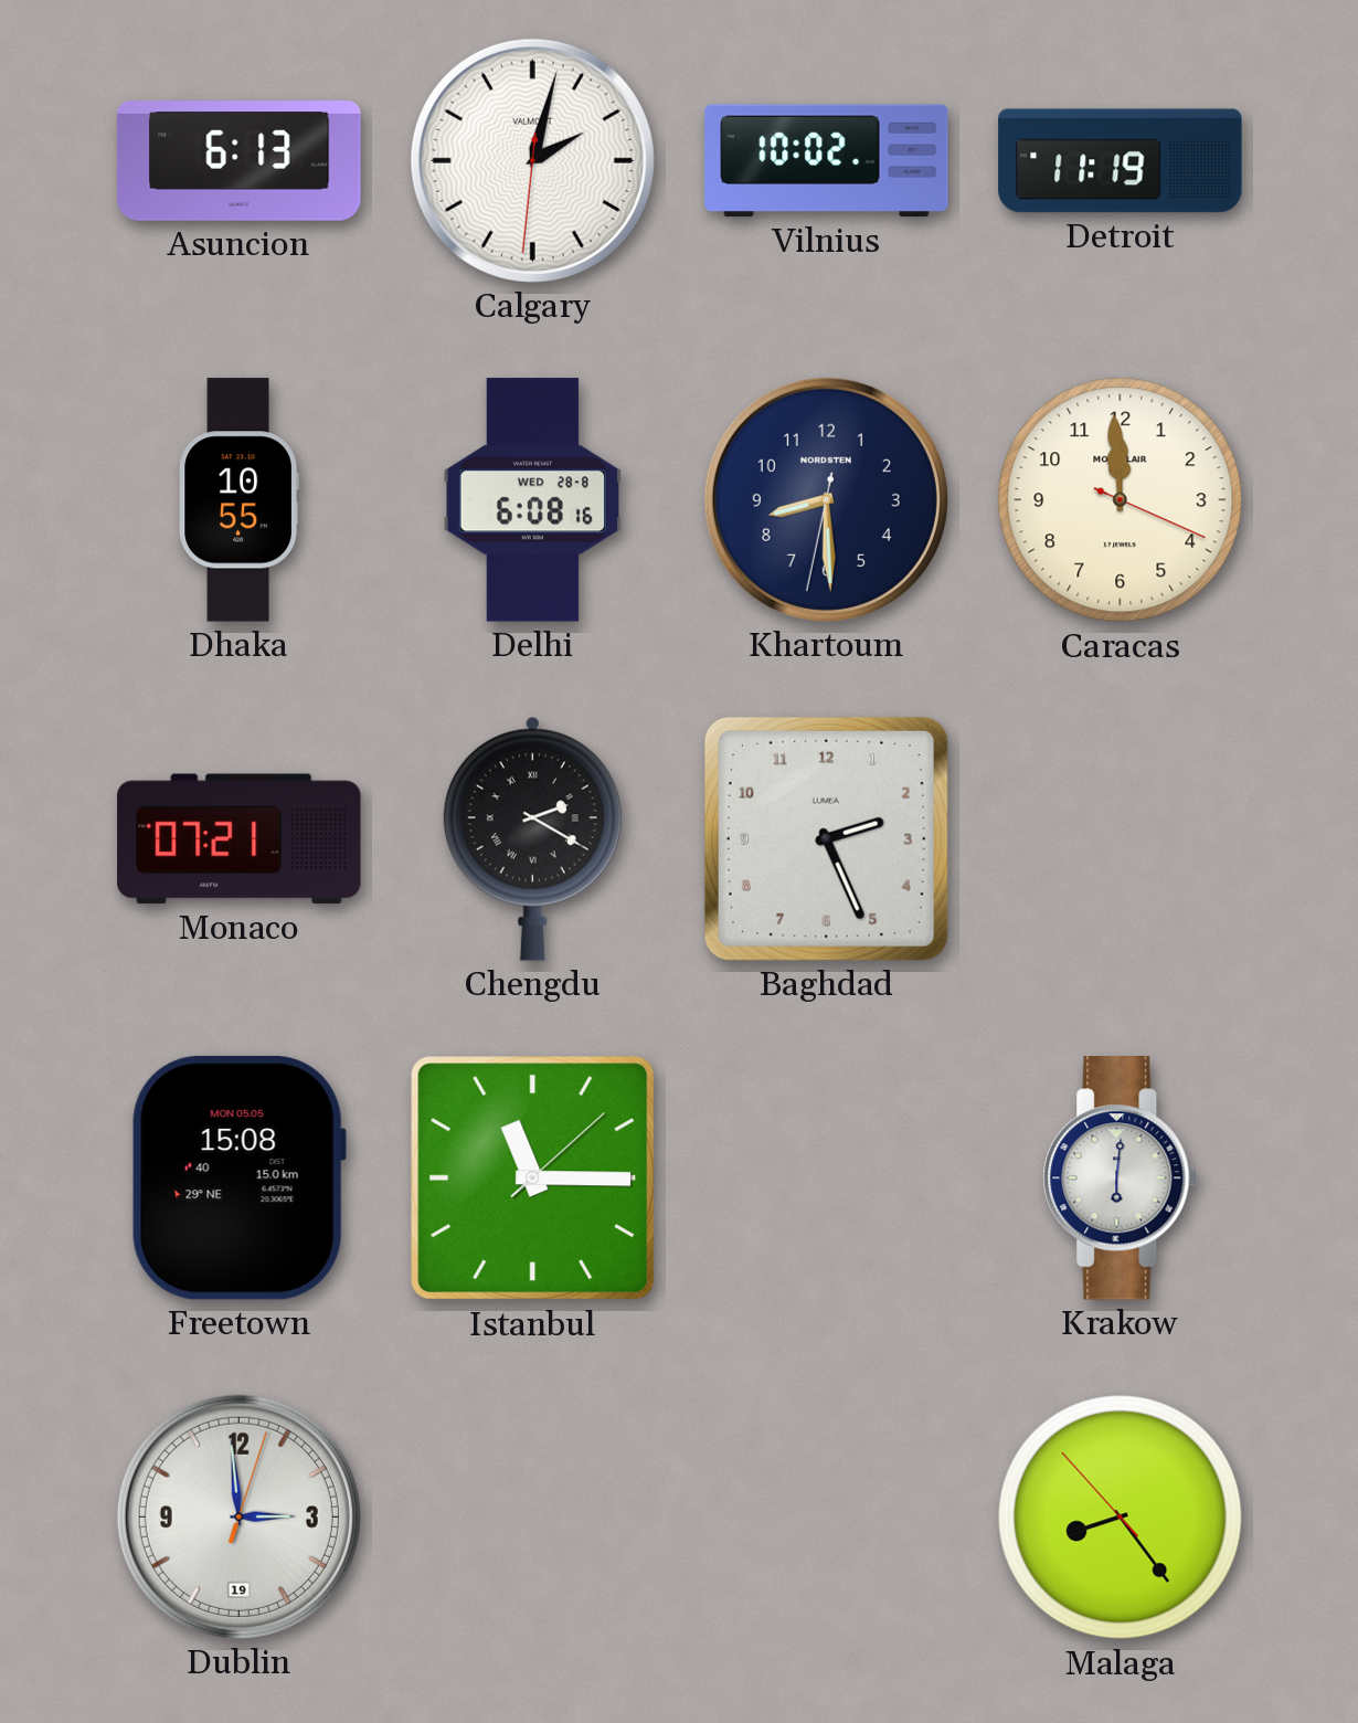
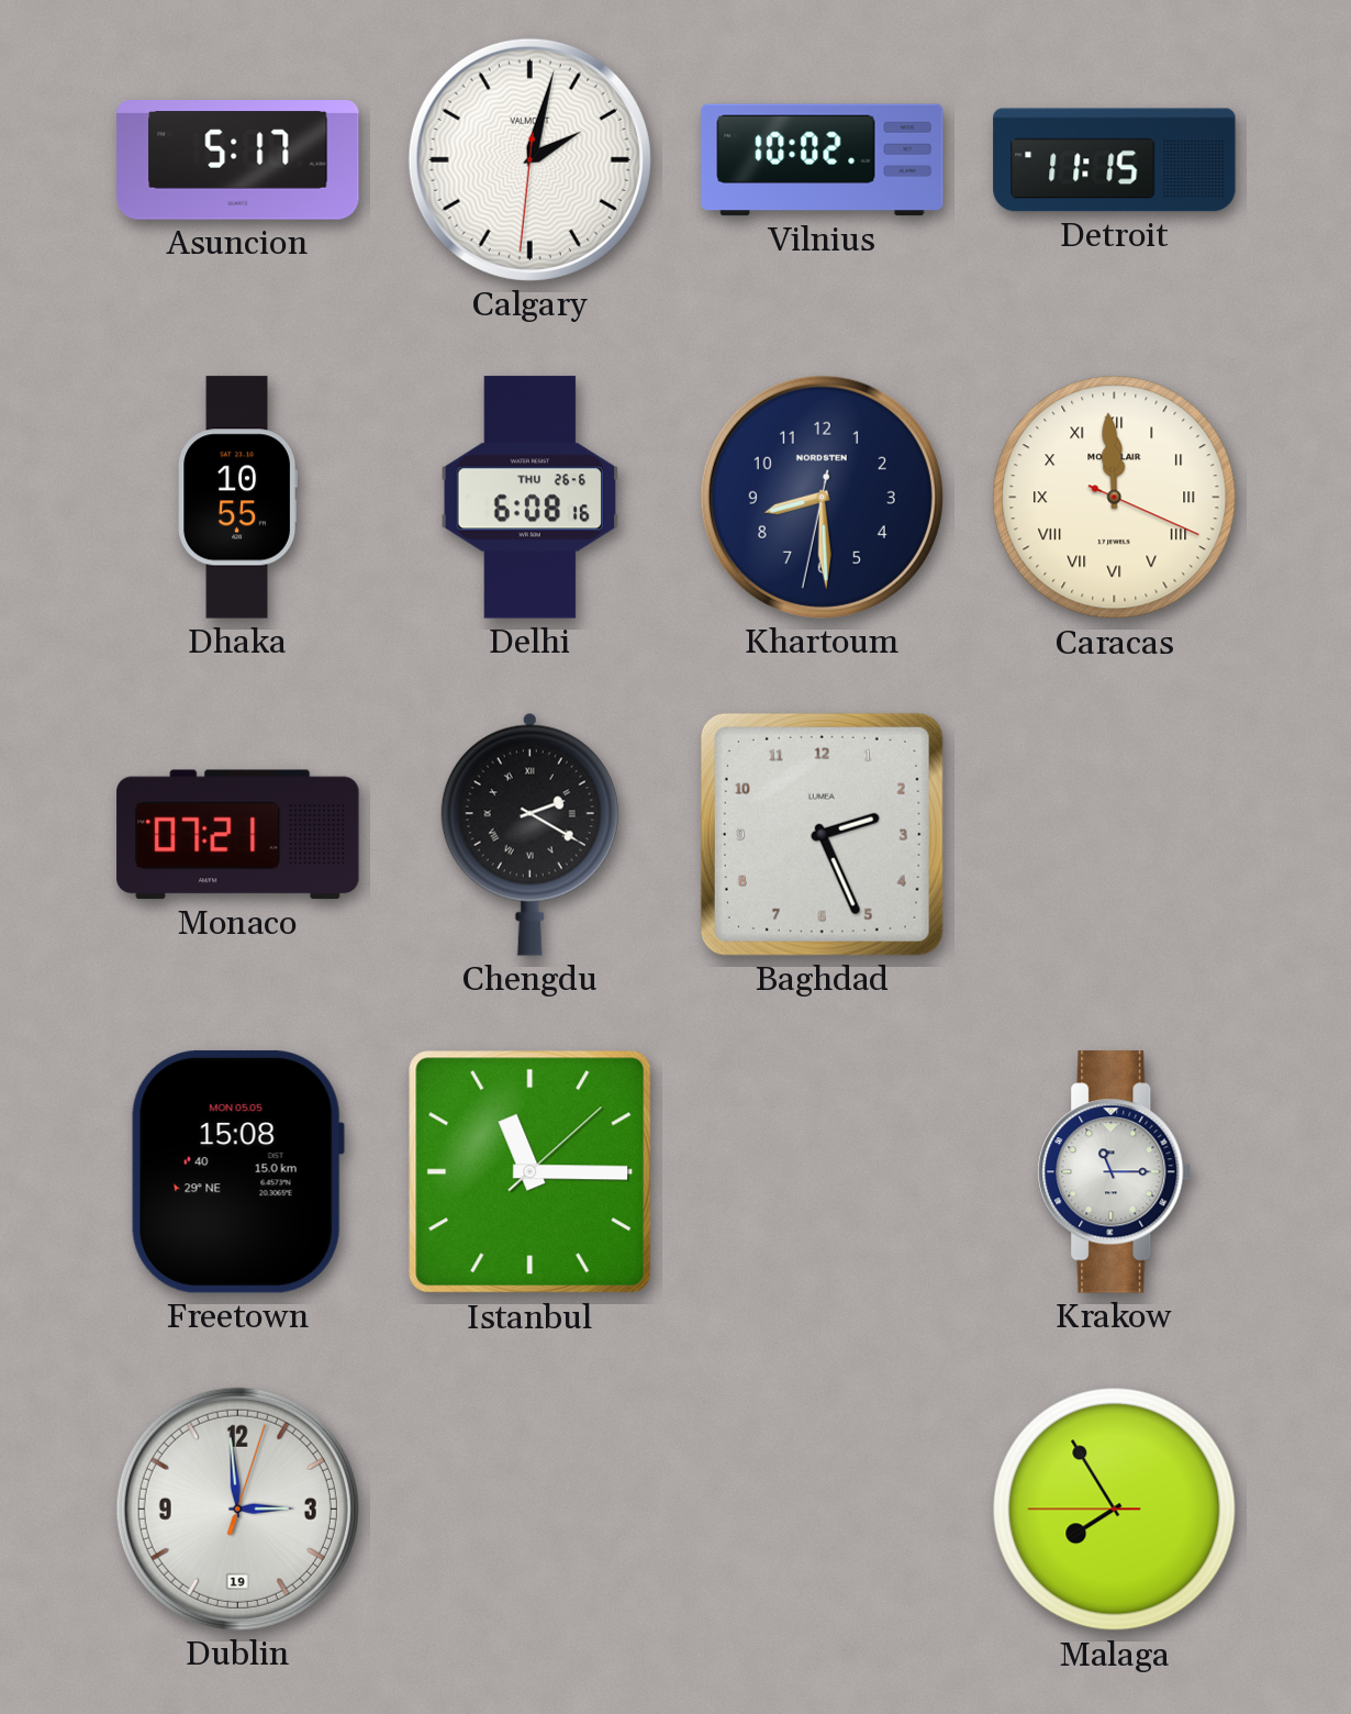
Asuncion: 6:13 -> 5:17 (238, 160)
Detroit: 11:19 -> 11:15 (1115, 160)
Delhi date: WED 28-8 -> THU 26-6 (531, 498)
Caracas numerals: Arabic -> Roman (1115, 498)
Krakow: 6:01 -> 11:15 (1115, 1172)
Malaga: 8:23 -> 7:54 (1115, 1510)
